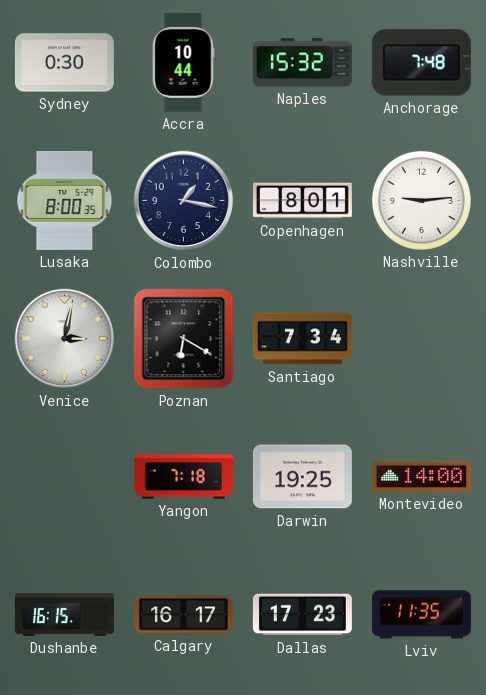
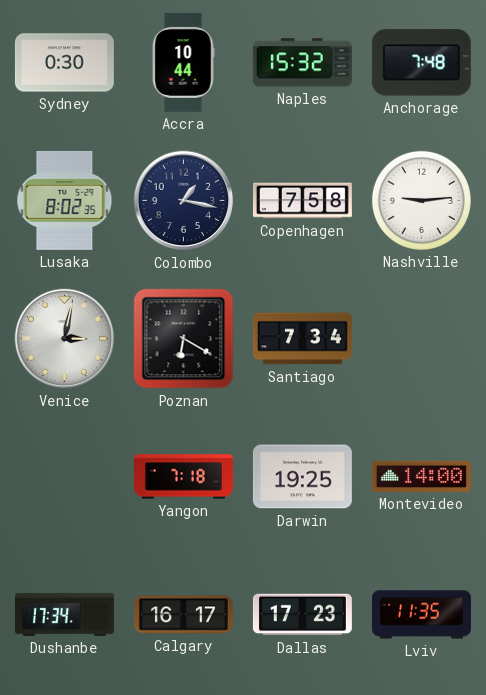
Lusaka: 8:00 -> 8:02 (65, 200)
Copenhagen: 8:01 -> 7:58 (302, 201)
Dushanbe: 16:15 -> 17:34 (64, 614)
